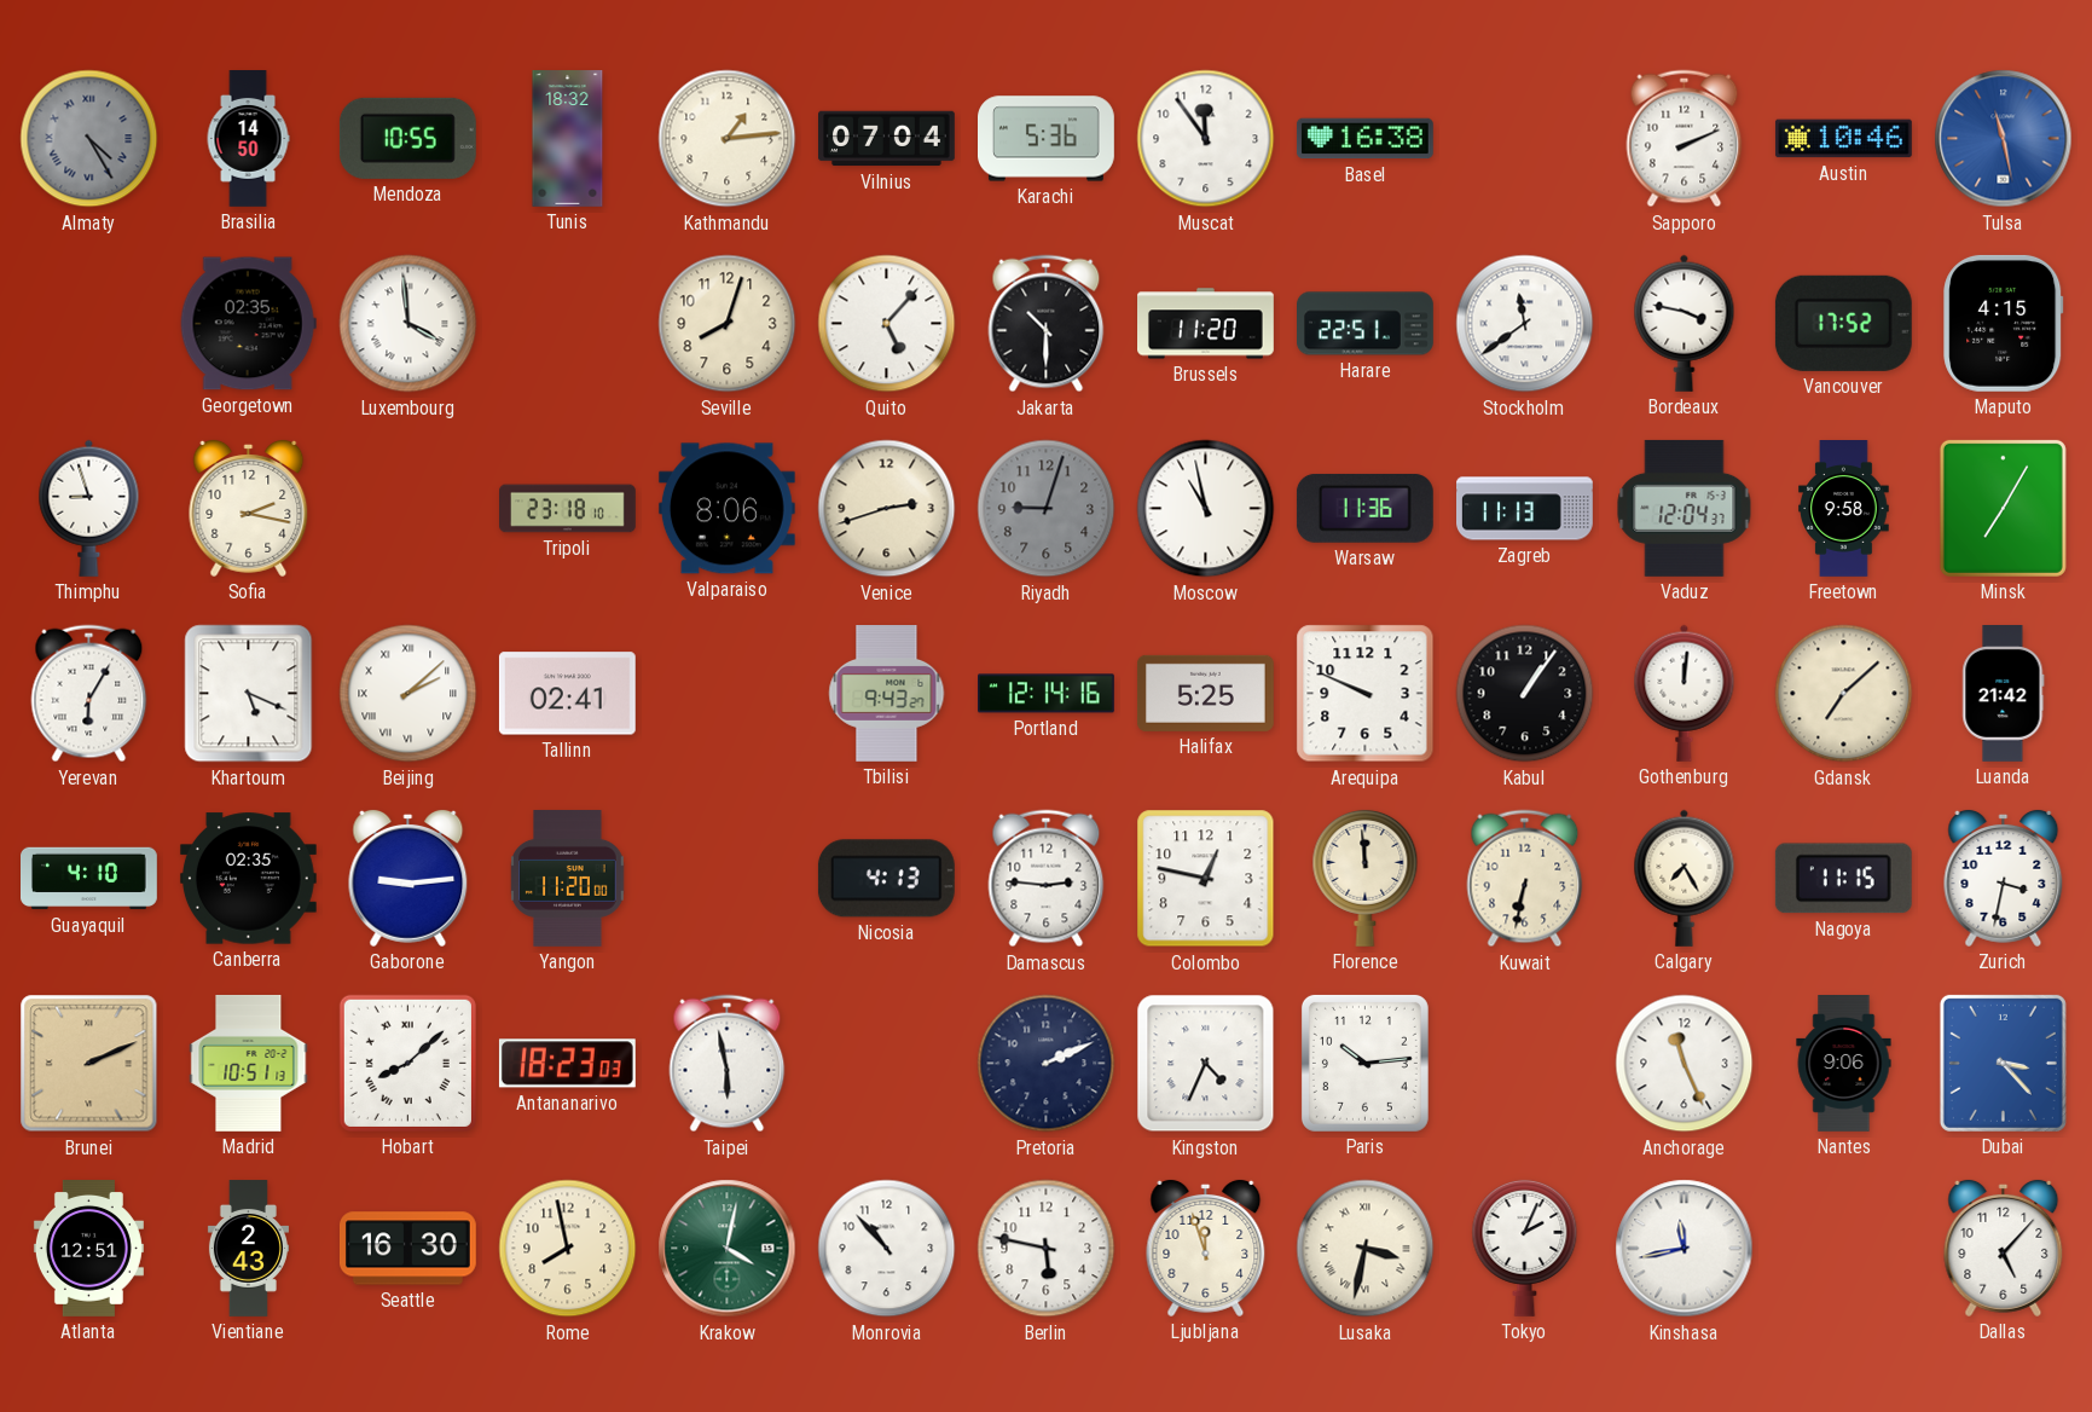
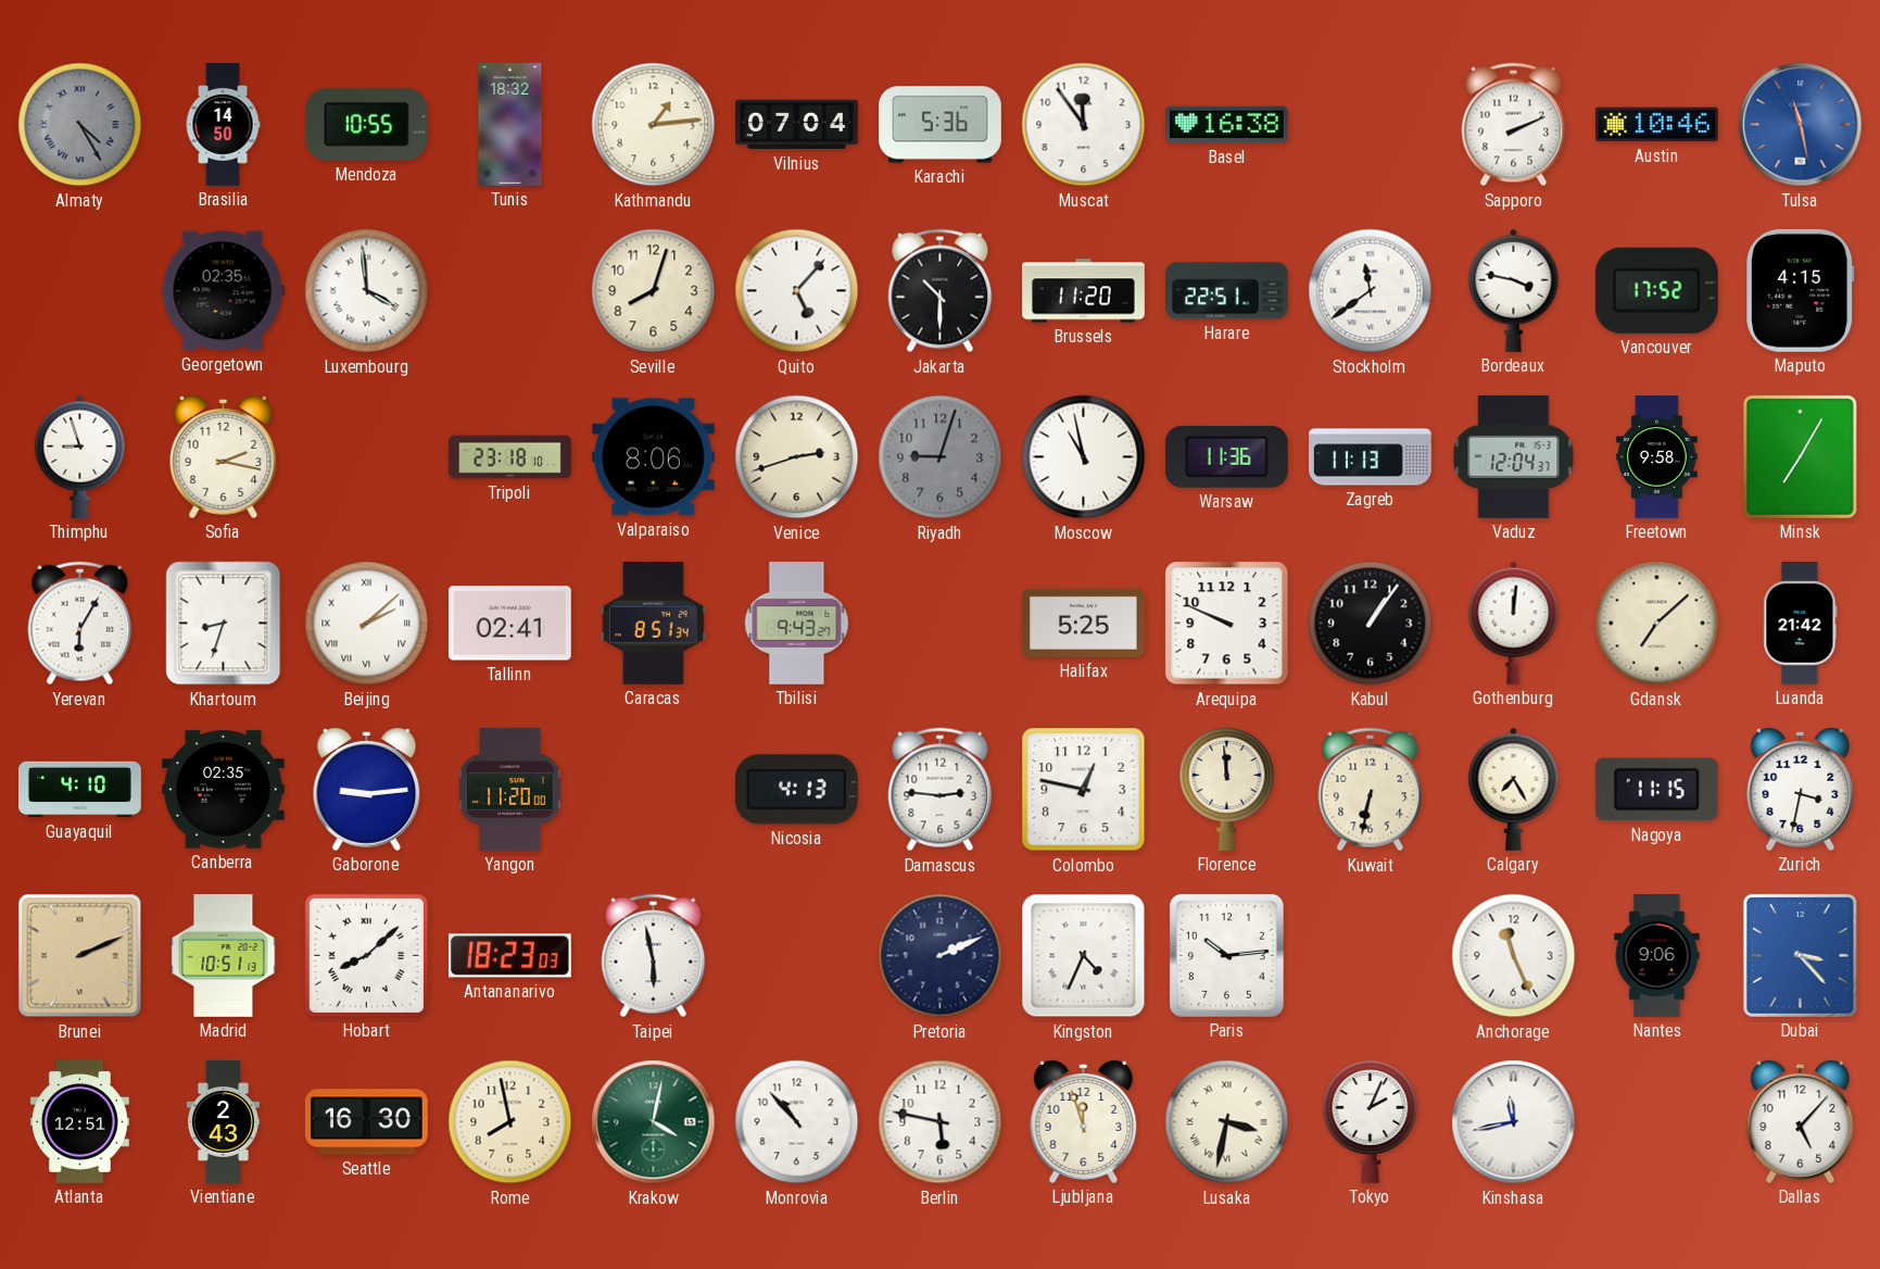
Khartoum: 5:19 -> 8:33 (224, 624)
Caracas: none -> 8:51 (653, 623)
Portland: 12:14 -> none (1047, 694)
